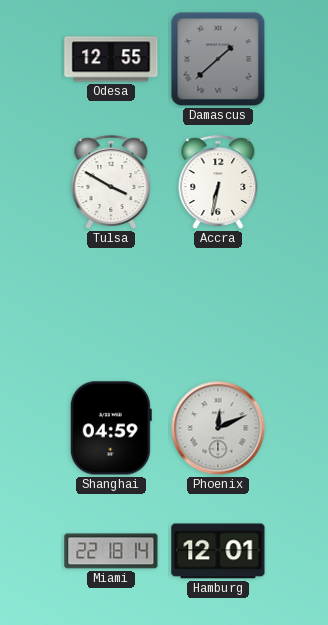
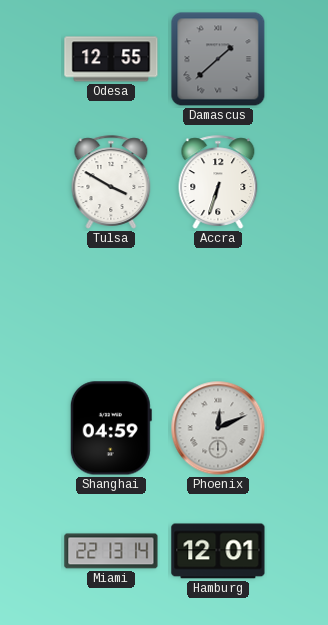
Accra: 6:32 -> 6:33 (218, 182)
Miami: 22:18 -> 22:13 (111, 551)
